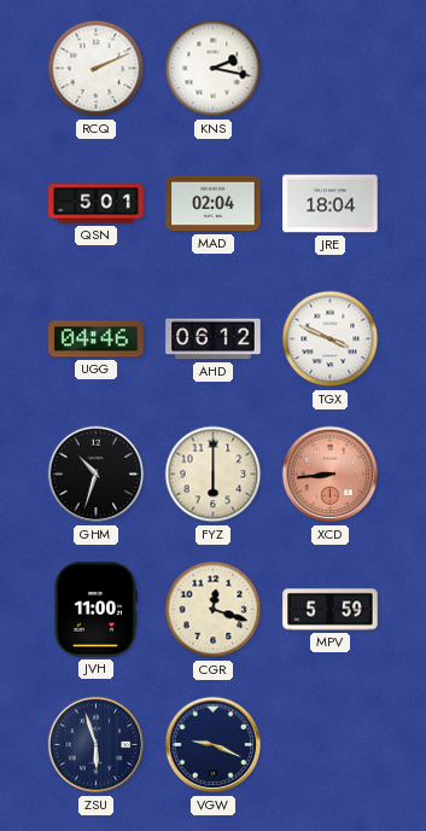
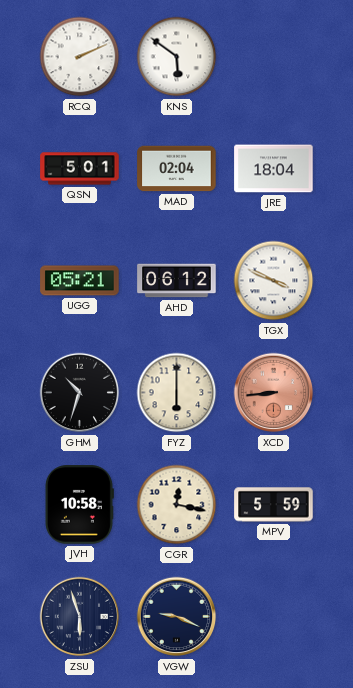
KNS: 2:17 -> 5:51 (177, 57)
UGG: 04:46 -> 05:21 (80, 281)
JVH: 11:00 -> 10:58 (79, 505)
CGR: 12:18 -> 12:17 (177, 505)
